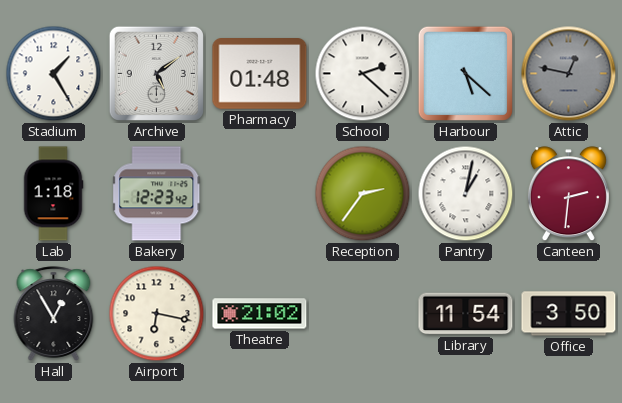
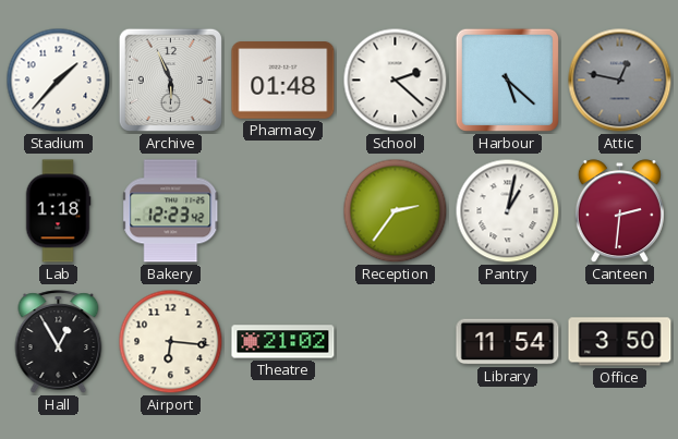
Stadium: 1:25 -> 1:37 (59, 81)
Archive: 5:09 -> 5:56 (170, 80)
Airport: 6:17 -> 6:16 (171, 342)
